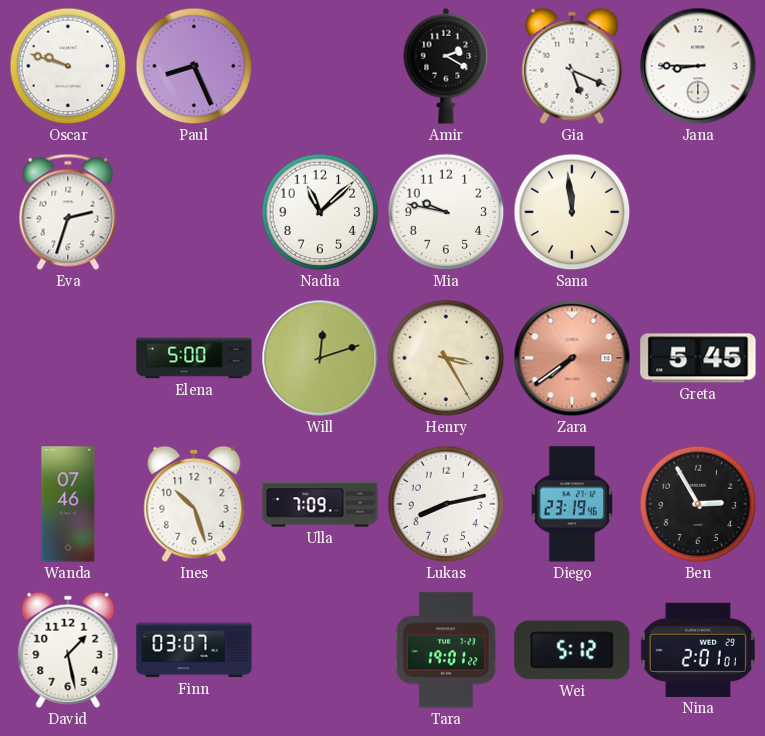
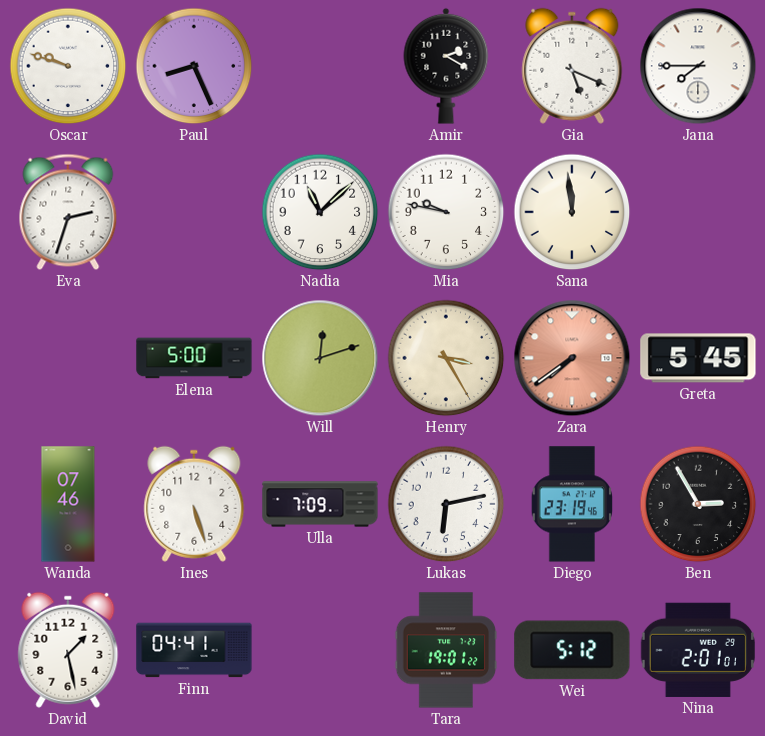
Jana: 8:45 -> 7:45 (698, 66)
Ines: 10:27 -> 5:27 (194, 504)
Lukas: 8:13 -> 6:13 (446, 504)
Finn: 03:07 -> 04:41 (194, 650)
